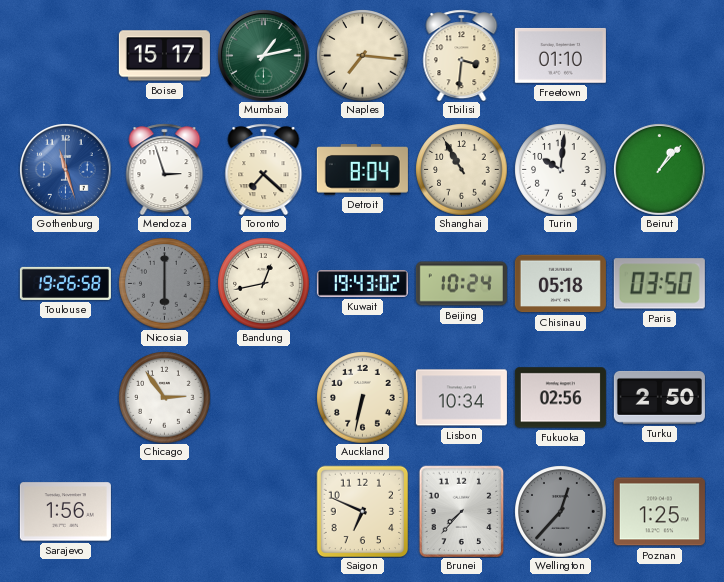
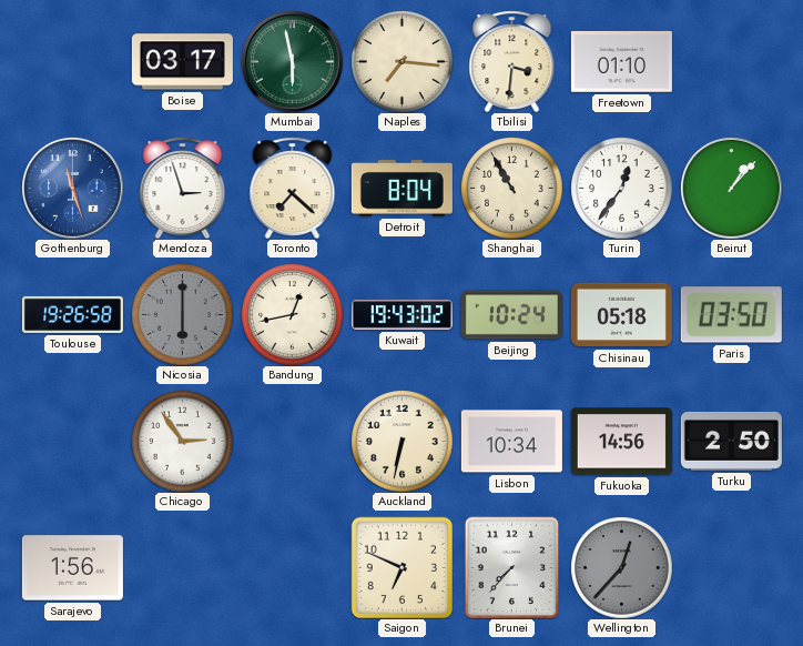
Boise: 15:17 -> 03:17 (182, 62)
Mumbai: 1:13 -> 5:58 (293, 62)
Turin: 10:01 -> 12:36 (621, 188)
Fukuoka: 02:56 -> 14:56 (621, 442)
Poznan: 1:25 -> none (659, 512)
